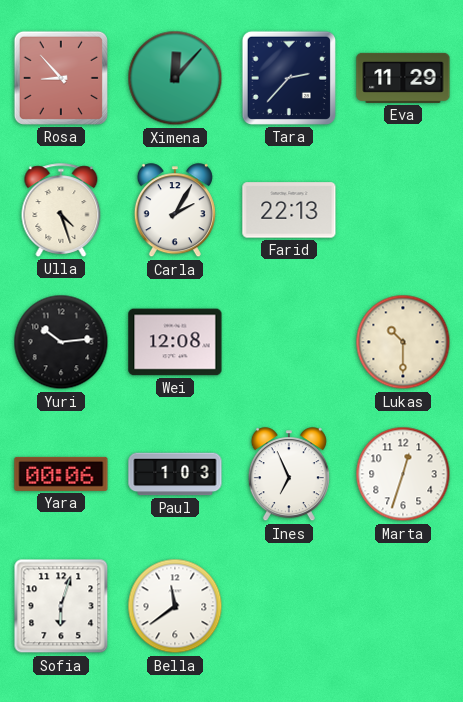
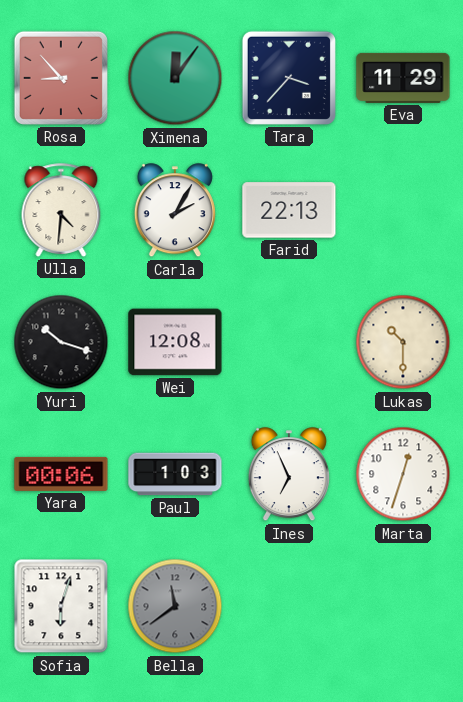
Ximena: 12:07 -> 12:06 (175, 78)
Tara: 2:37 -> 3:37 (289, 78)
Ulla: 4:27 -> 4:31 (61, 210)
Yuri: 10:14 -> 10:18 (61, 342)
Bella dial: white -> grey (175, 606)
